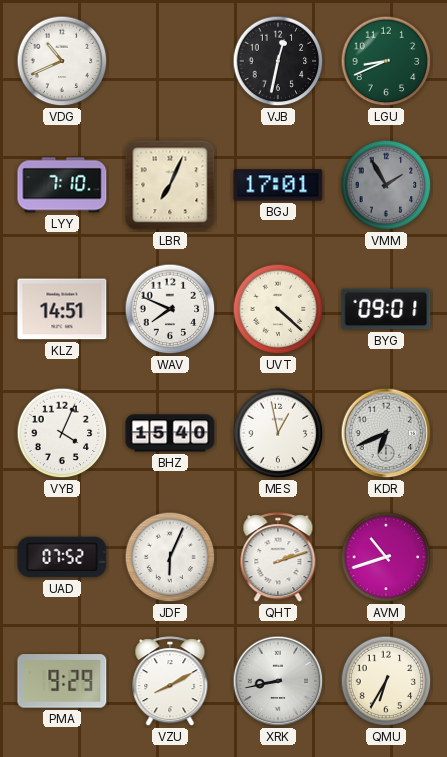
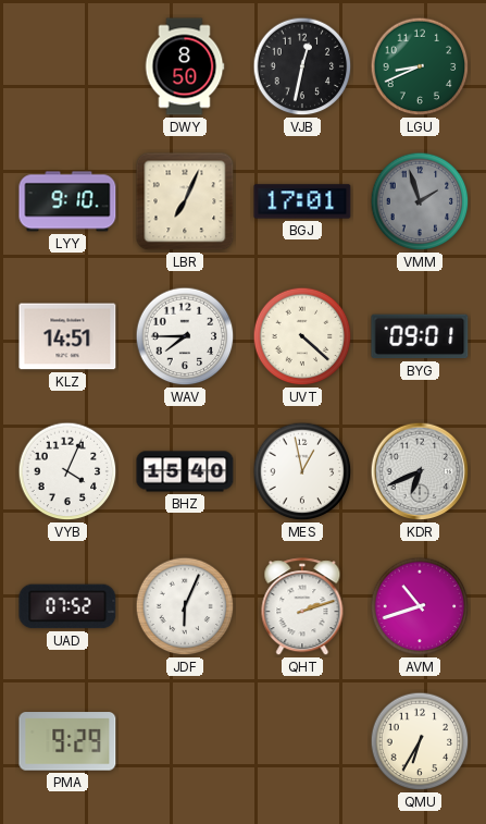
VDG: 10:41 -> none (62, 61)
DWY: none -> 8:50 (185, 66)
LYY: 7:10 -> 9:10 (67, 201)
VMM: 1:55 -> 1:57 (420, 201)
WAV: 7:49 -> 7:45 (185, 336)
VZU: 8:10 -> none (170, 682)
XRK: 8:43 -> none (278, 681)
